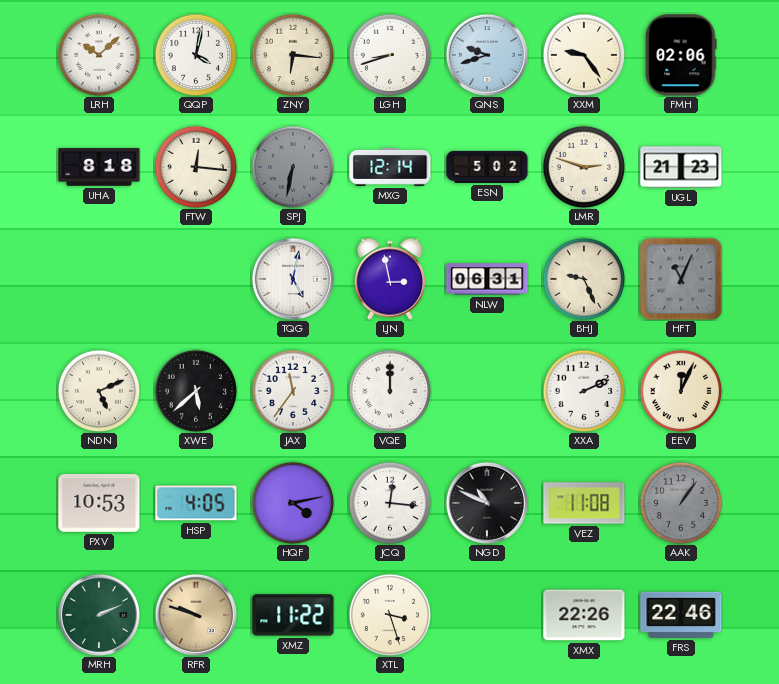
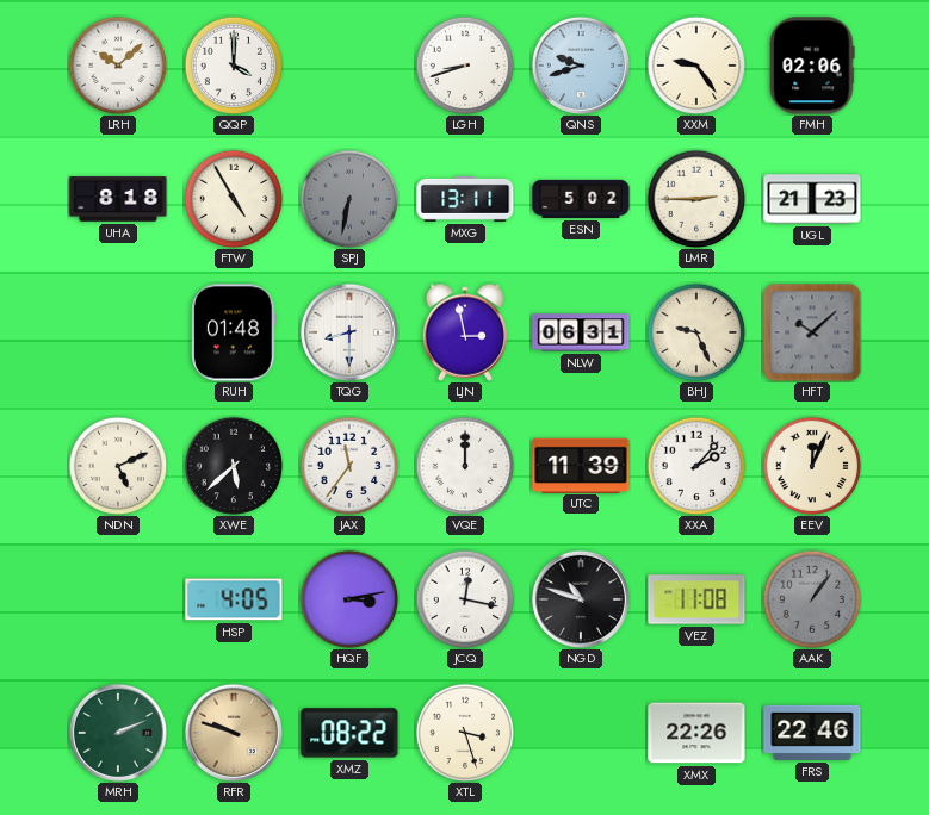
QQP: 4:02 -> 4:00 (234, 66)
ZNY: 6:16 -> none (293, 55)
FTW: 12:16 -> 4:55 (234, 199)
MXG: 12:14 -> 13:11 (465, 199)
LMR: 2:48 -> 2:45 (696, 199)
RUH: none -> 01:48 (235, 332)
TQG: 5:02 -> 8:30 (349, 332)
HFT: 11:04 -> 10:08 (812, 332)
UTC: none -> 11:39 (581, 465)
XXA: 2:11 -> 2:07 (696, 466)
PXV: 10:53 -> none (99, 504)
HQF: 4:13 -> 3:13 (349, 599)
JCQ: 12:16 -> 12:17 (465, 599)
NGD: 10:49 -> 10:48 (581, 599)
XMZ: 11:22 -> 08:22 (349, 733)
